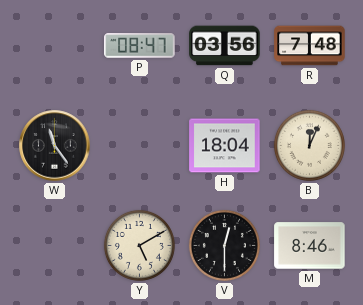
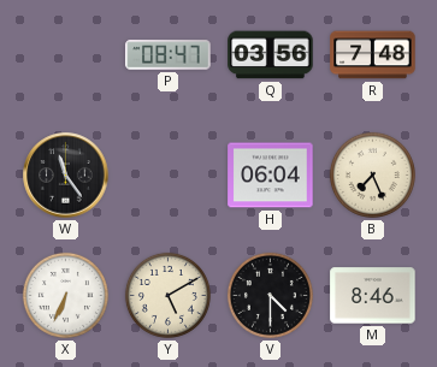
H: 18:04 -> 06:04 (271, 176)
B: 12:04 -> 7:26 (372, 174)
X: none -> 6:34 (65, 295)
V: 12:30 -> 4:30 (270, 295)
